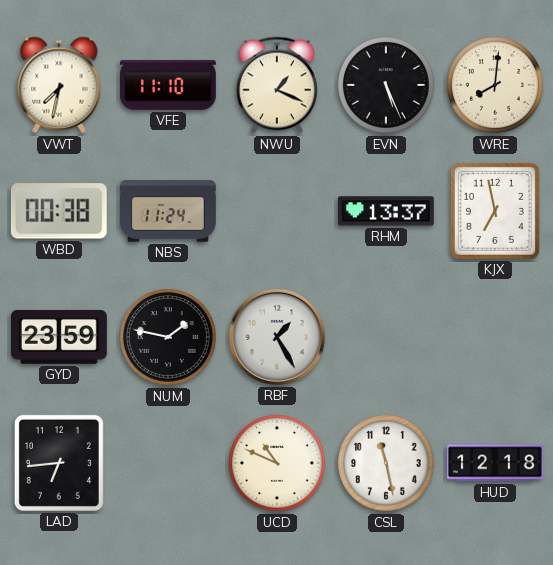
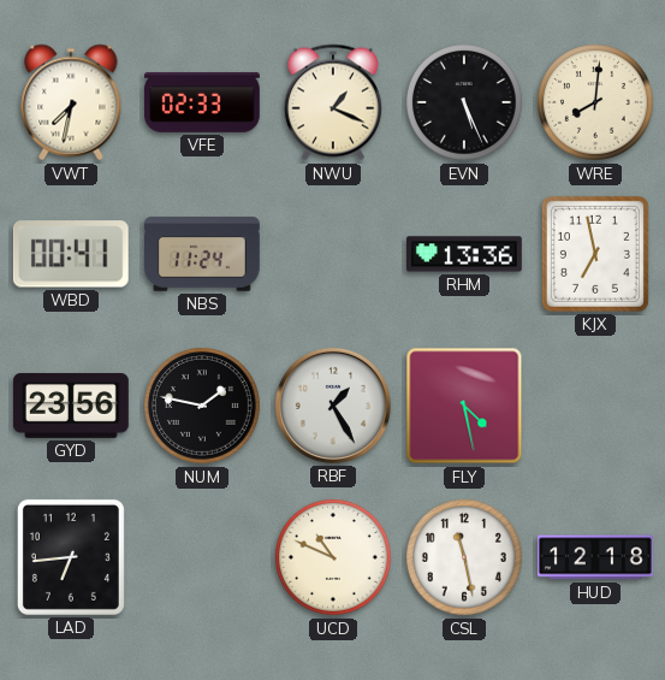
VFE: 11:10 -> 02:33 (203, 102)
WBD: 00:38 -> 00:41 (71, 254)
RHM: 13:37 -> 13:36 (464, 254)
GYD: 23:59 -> 23:56 (71, 406)
FLY: none -> 4:28 (464, 406)
